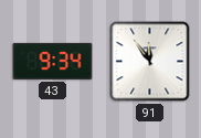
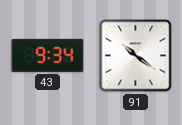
91: 11:54 -> 10:21 (136, 56)
